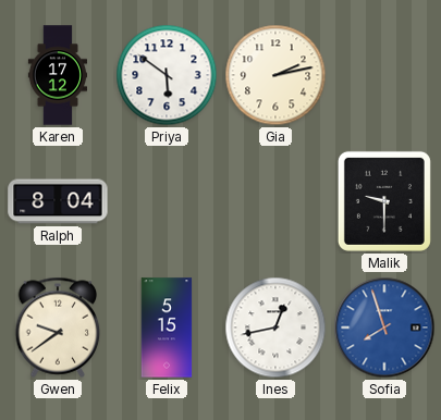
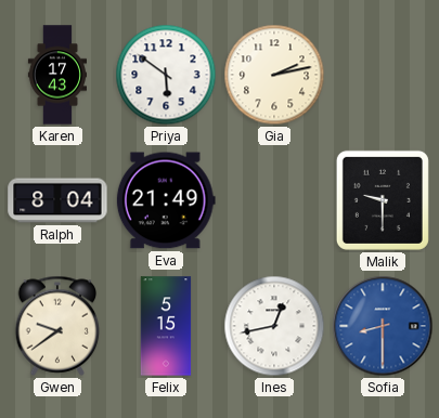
Karen: 17:12 -> 17:43 (56, 75)
Eva: none -> 21:49 (166, 200)
Sofia: 7:57 -> 8:30 (383, 326)
